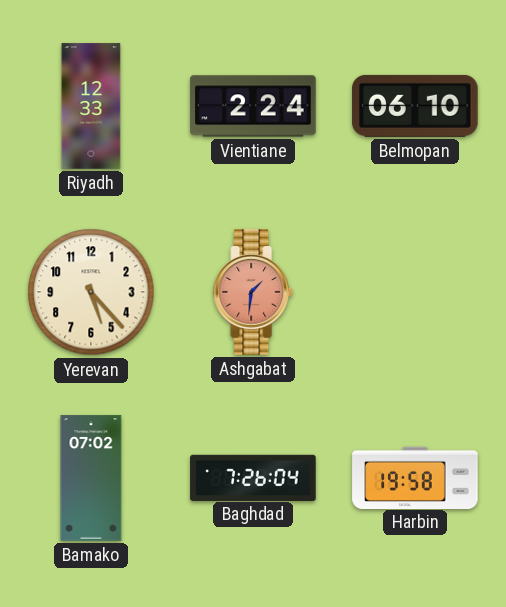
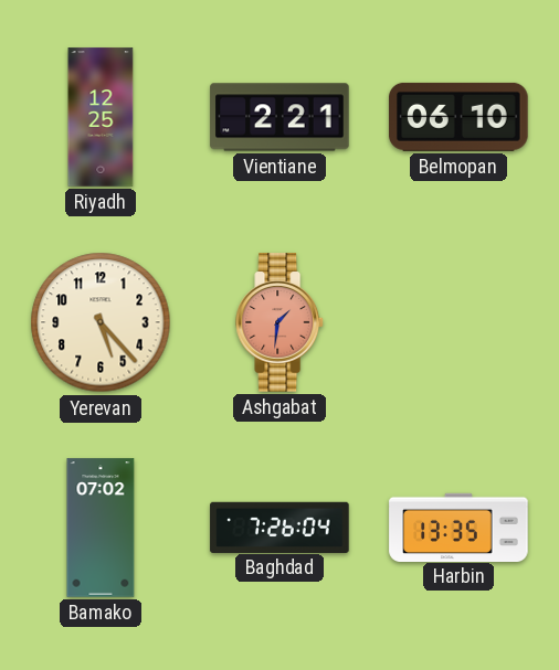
Riyadh: 12:33 -> 12:25 (101, 117)
Vientiane: 2:24 -> 2:21 (279, 117)
Harbin: 19:58 -> 13:35 (458, 527)
